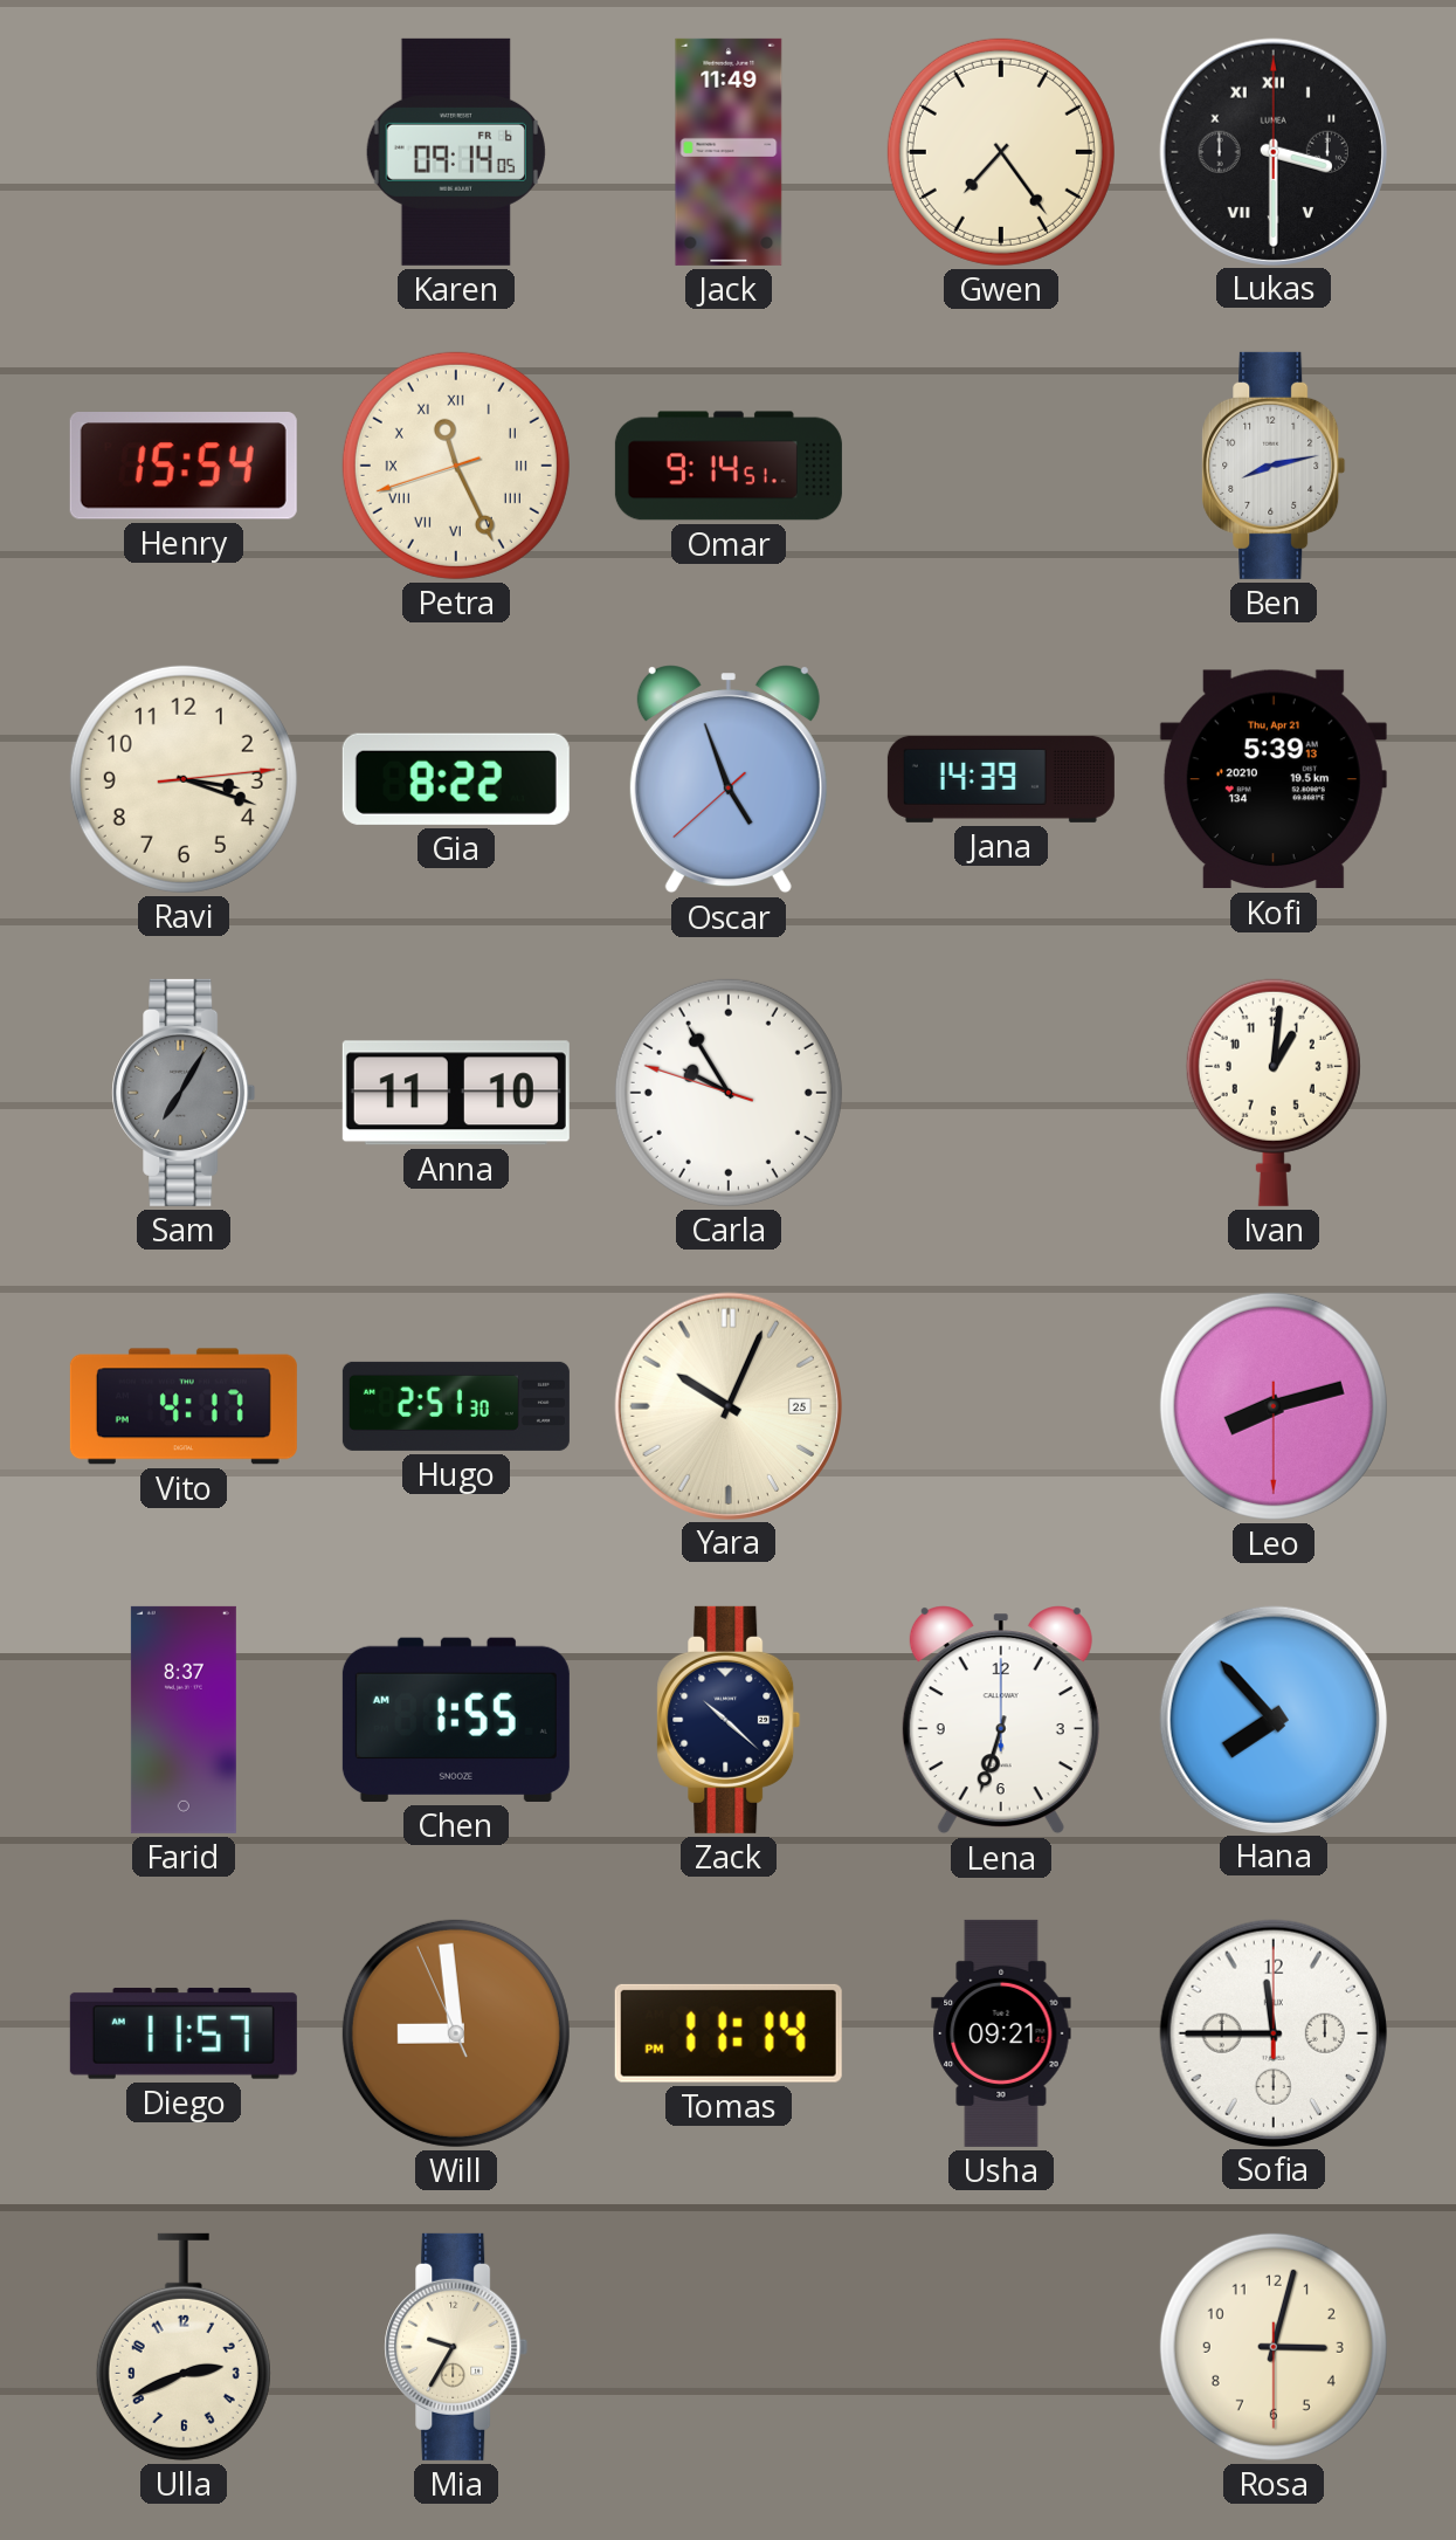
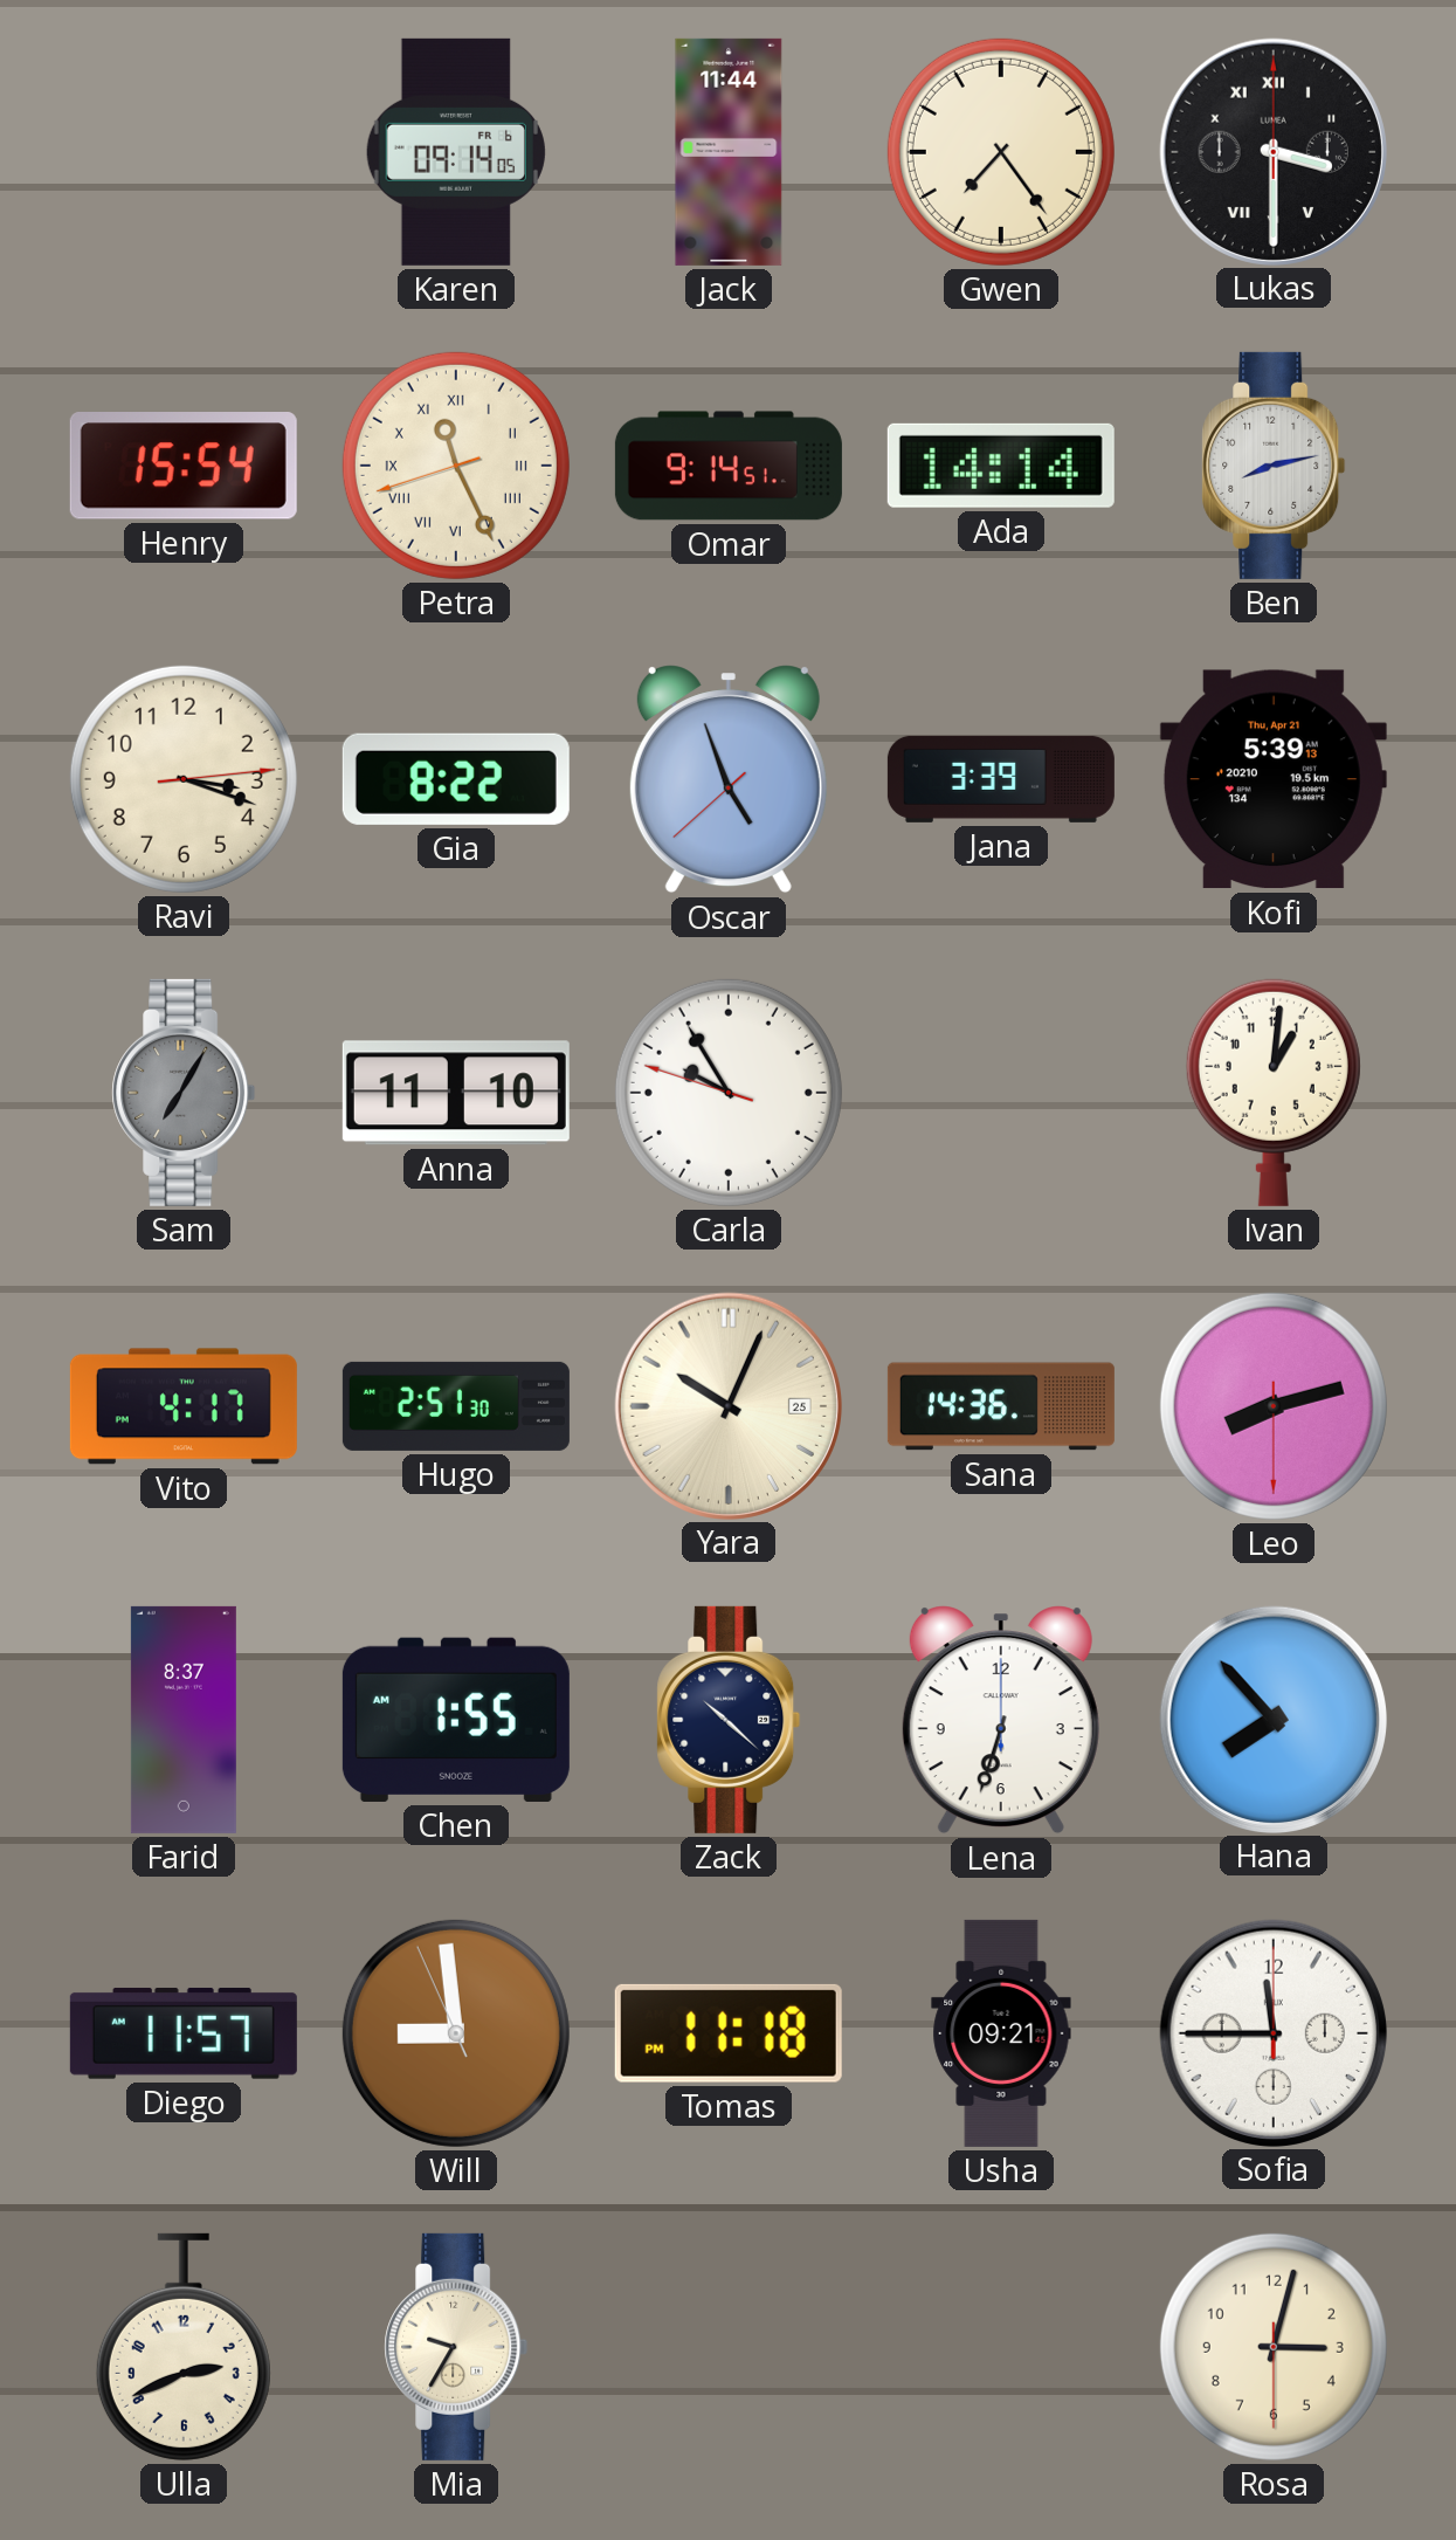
Jack: 11:49 -> 11:44 (729, 152)
Ada: none -> 14:14 (1001, 466)
Jana: 14:39 -> 3:39 (1001, 779)
Sana: none -> 14:36 (1001, 1406)
Tomas: 11:14 -> 11:18 (729, 2033)
